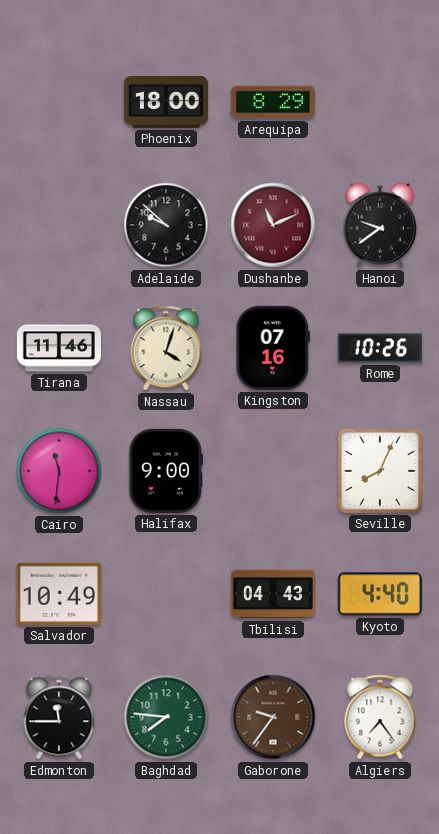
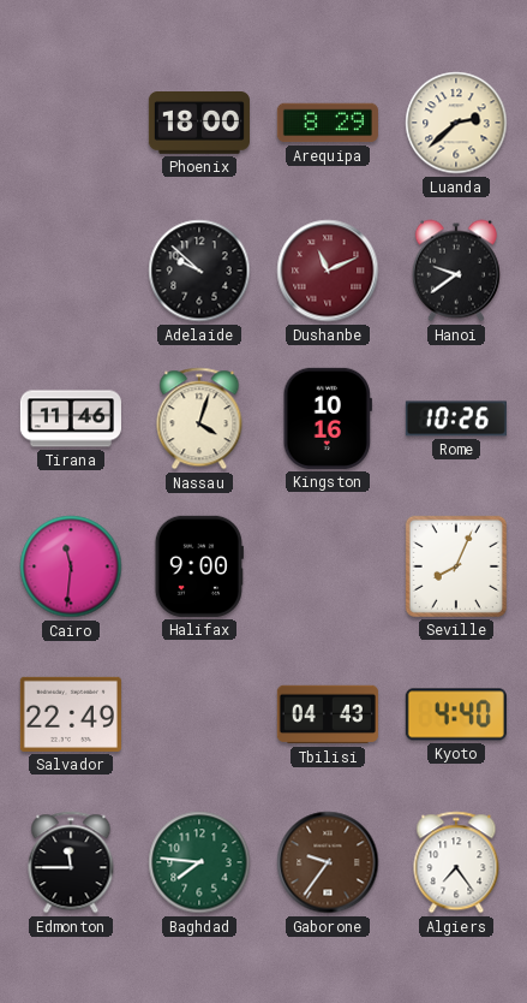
Luanda: none -> 2:38 (456, 123)
Kingston: 07:16 -> 10:16 (327, 419)
Salvador: 10:49 -> 22:49 (71, 714)
